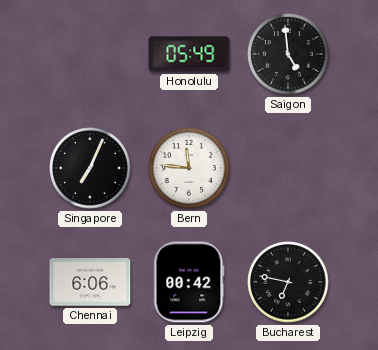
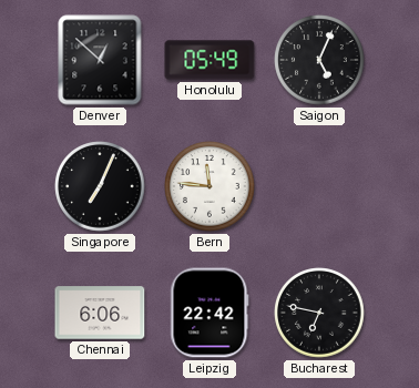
Denver: none -> 12:52 (100, 60)
Saigon: 4:59 -> 5:04 (319, 60)
Leipzig: 00:42 -> 22:42 (209, 313)
